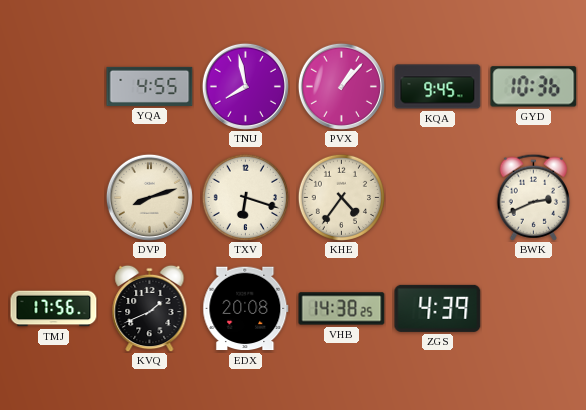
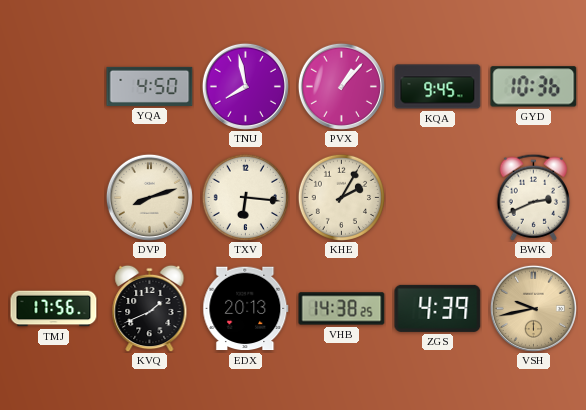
YQA: 4:55 -> 4:50 (150, 86)
TXV: 6:18 -> 6:16 (245, 197)
KHE: 4:36 -> 2:05 (341, 197)
EDX: 20:08 -> 20:13 (246, 309)
VSH: none -> 9:43 (533, 308)
